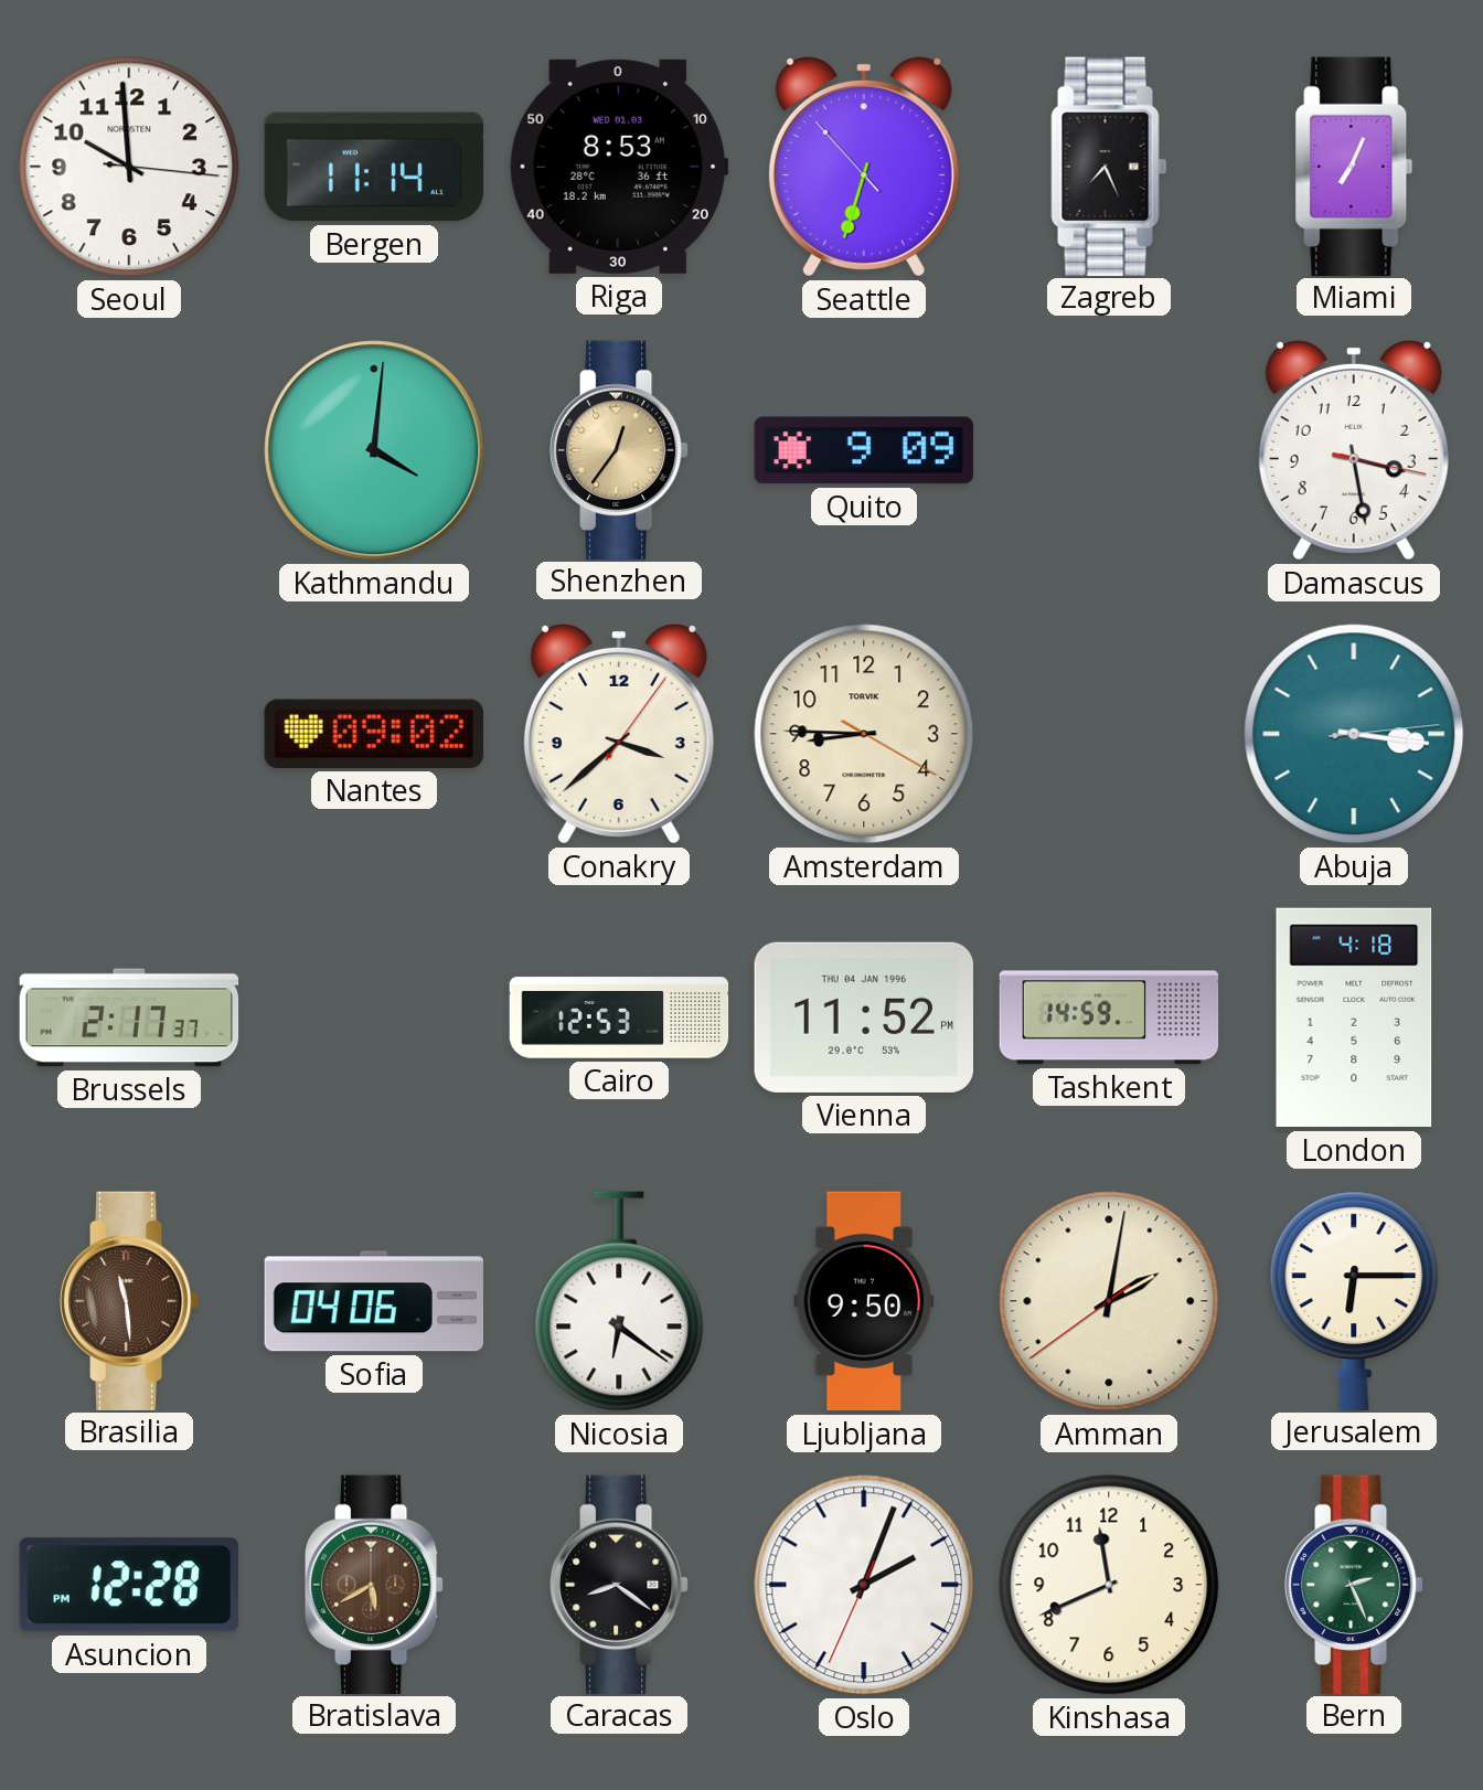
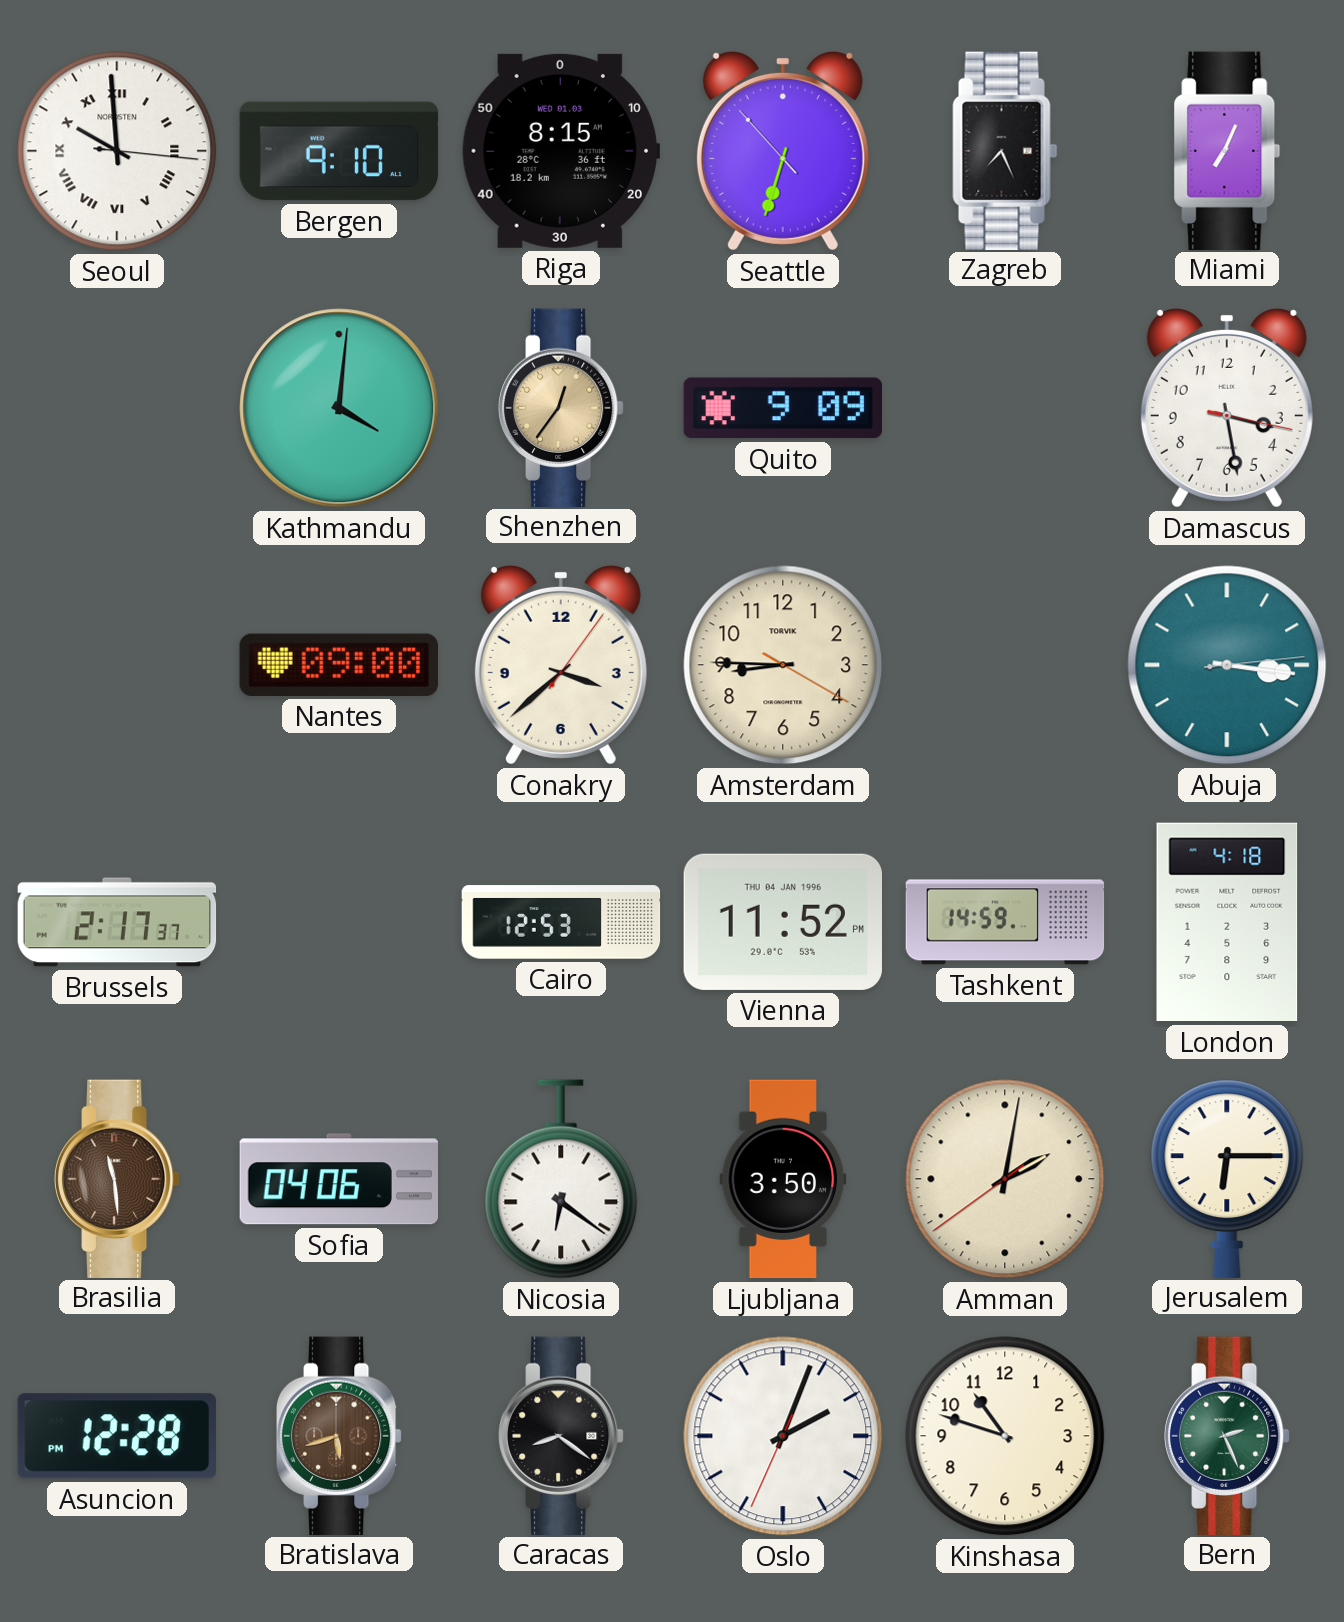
Seoul numerals: Arabic -> Roman (117, 151)
Bergen: 11:14 -> 9:10 (339, 151)
Riga: 8:53 -> 8:15 (560, 151)
Nantes: 09:02 -> 09:00 (339, 665)
Ljubljana: 9:50 -> 3:50 (783, 1179)
Bratislava: 5:40 -> 5:42 (339, 1435)
Kinshasa: 11:41 -> 10:48 (1005, 1436)
